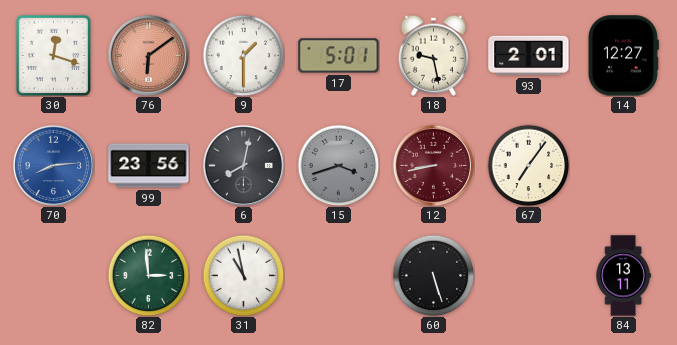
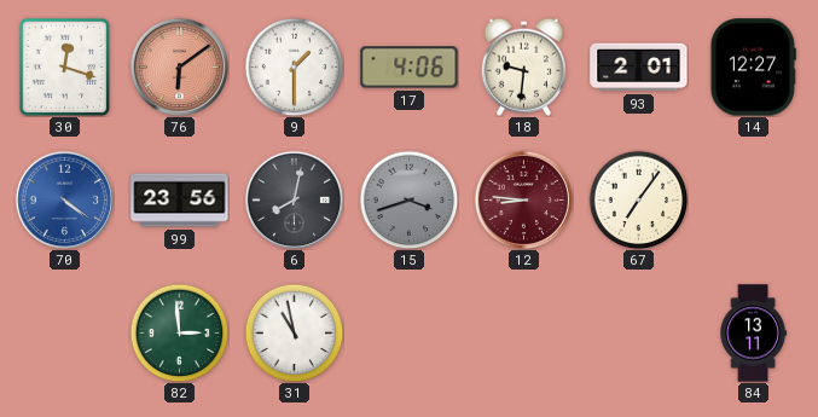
17: 5:01 -> 4:06 (410, 68)
18: 9:28 -> 9:31 (523, 66)
70: 8:14 -> 4:21 (64, 199)
12: 8:43 -> 8:46 (523, 199)
60: 5:27 -> none (433, 275)
